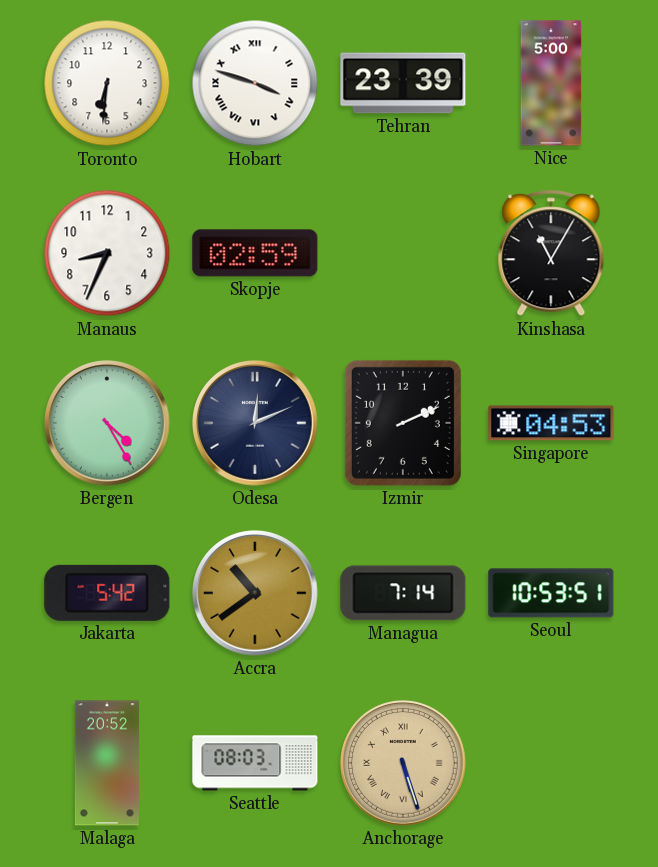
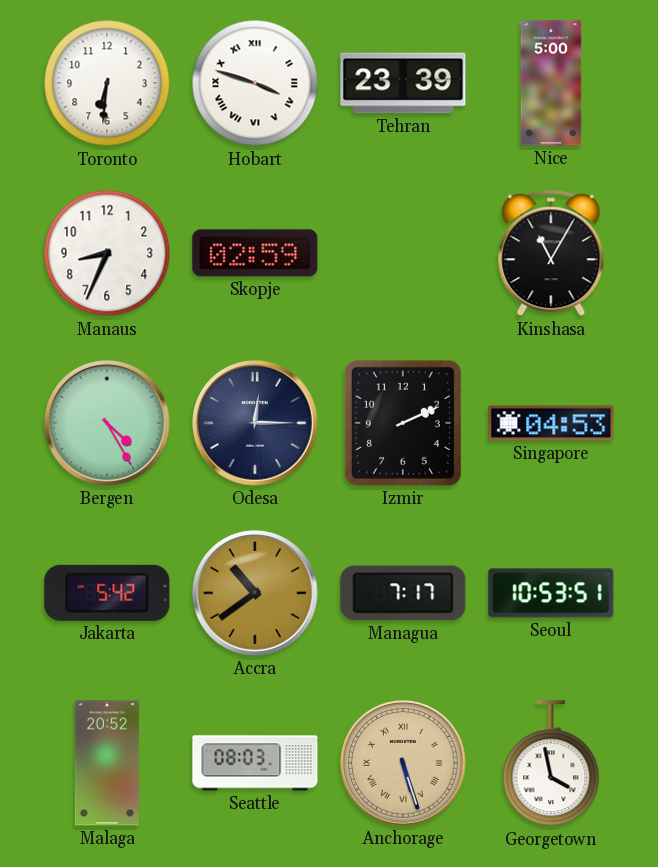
Odesa: 12:11 -> 12:15 (256, 424)
Managua: 7:14 -> 7:17 (403, 593)
Georgetown: none -> 3:58 (551, 764)
